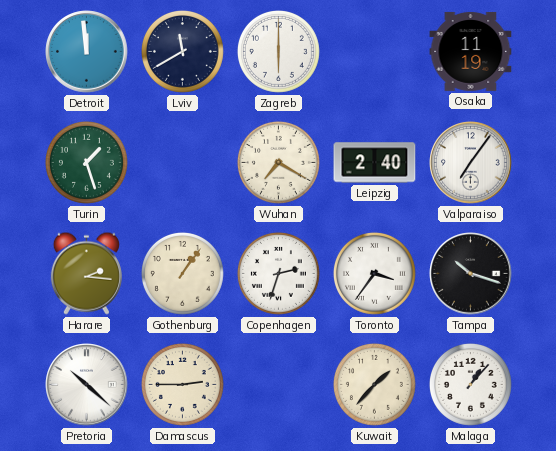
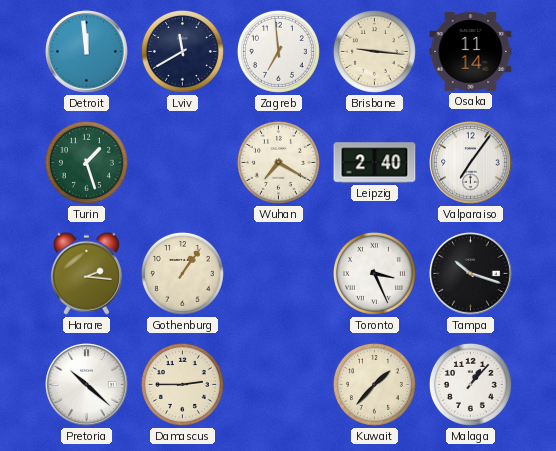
Zagreb: 6:00 -> 6:59 (278, 51)
Brisbane: none -> 9:16 (374, 51)
Osaka: 11:19 -> 11:14 (471, 51)
Copenhagen: 2:33 -> none (278, 273)
Toronto: 3:36 -> 3:26 (374, 273)
